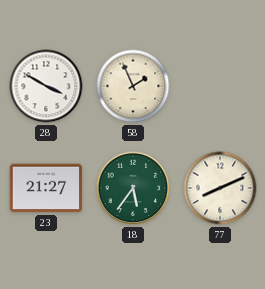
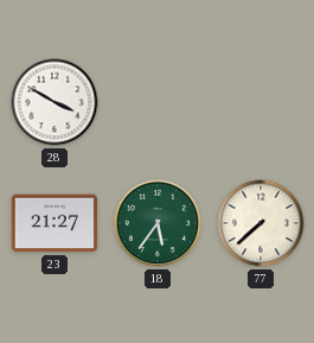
58: 1:56 -> none (133, 86)
77: 8:11 -> 7:38 (261, 223)
